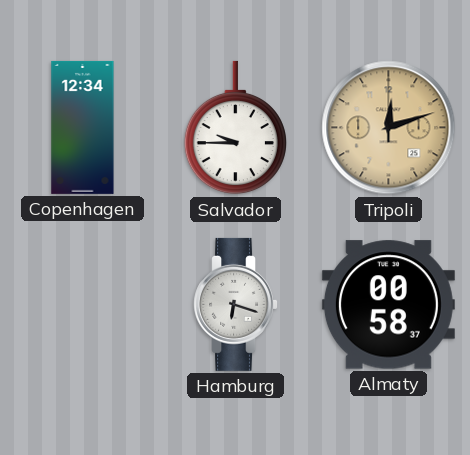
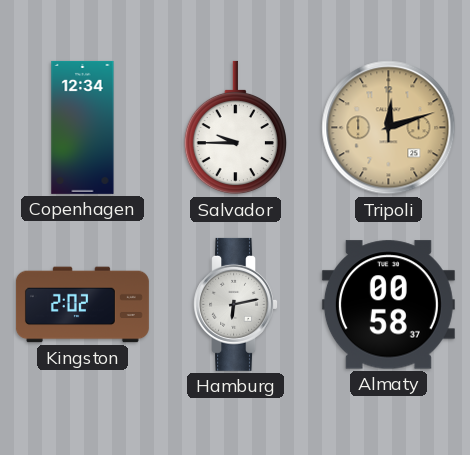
Kingston: none -> 2:02 (82, 305)
Hamburg: 6:18 -> 6:13 (236, 304)
